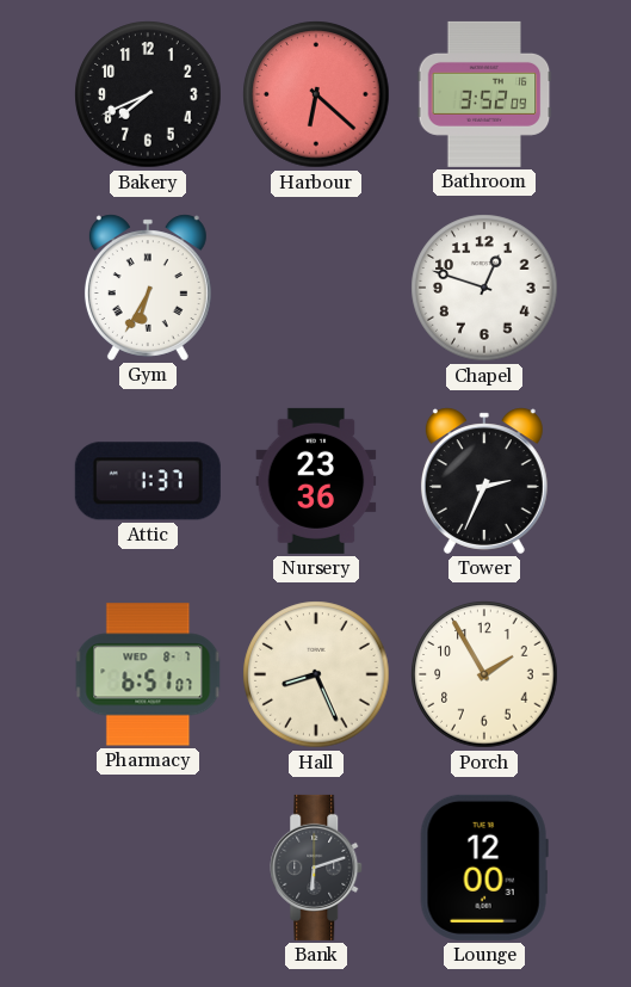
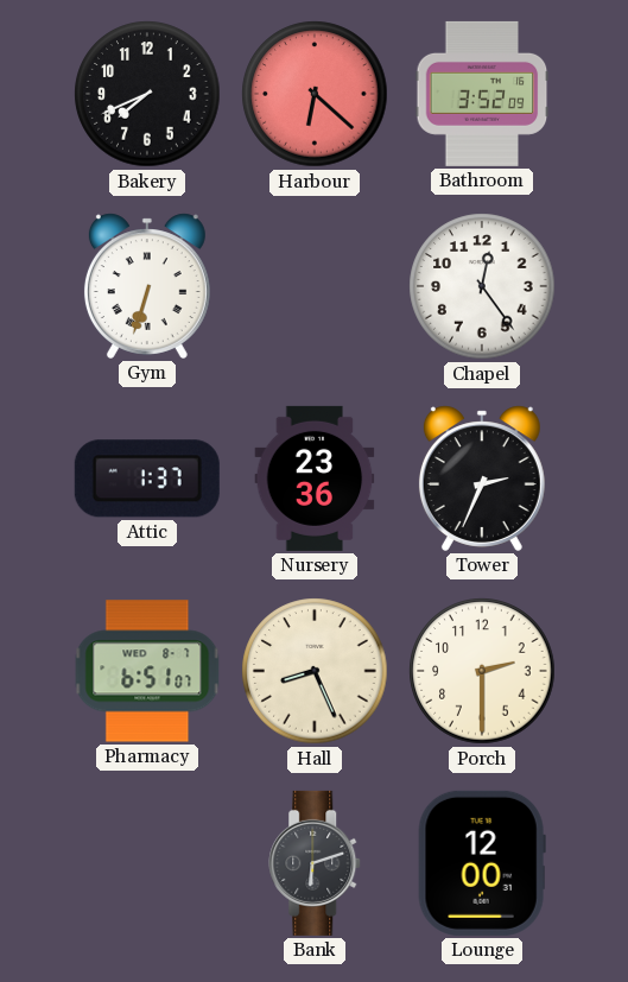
Gym: 6:35 -> 6:33 (147, 286)
Chapel: 12:48 -> 12:24 (482, 286)
Porch: 1:55 -> 2:30 (482, 671)
